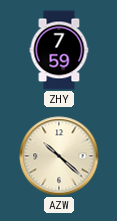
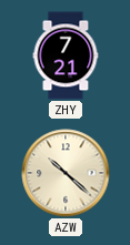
ZHY: 7:59 -> 7:21 (66, 55)
